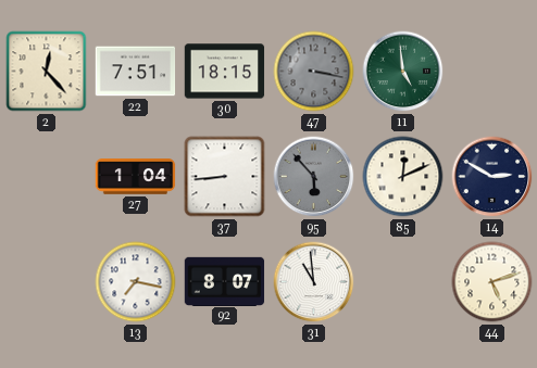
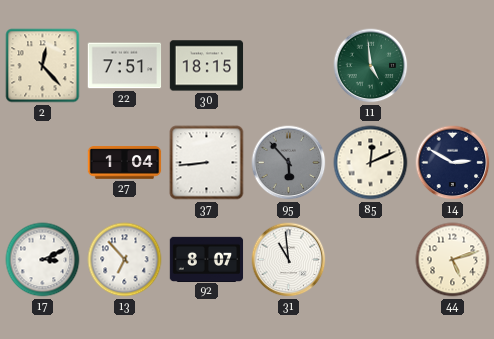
47: 3:17 -> none (314, 72)
17: none -> 3:11 (43, 260)
13: 7:17 -> 6:53 (125, 260)
